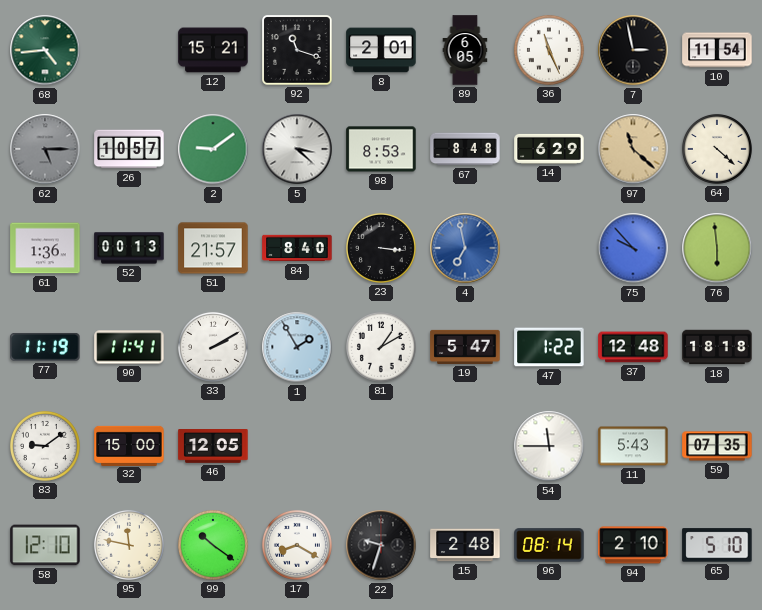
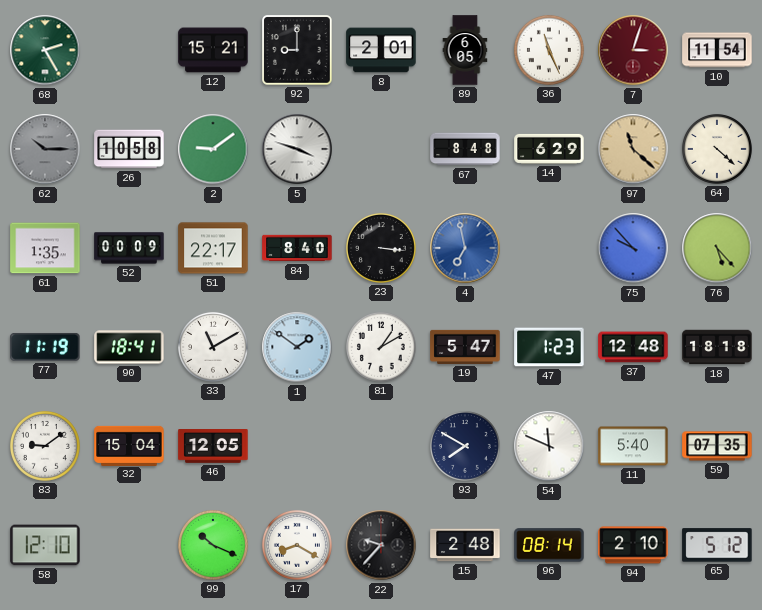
68: 4:44 -> 2:25 (45, 50)
92: 11:18 -> 9:00 (298, 51)
7: 2:58 -> 3:03 (633, 50)
7 dial: black -> burgundy (633, 50)
62: 5:15 -> 10:15 (45, 149)
26: 10:57 -> 10:58 (129, 149)
5: 3:22 -> 3:48 (297, 149)
98: 8:53 -> none (381, 149)
61: 1:36 -> 1:35 (45, 248)
52: 00:13 -> 00:09 (129, 248)
51: 21:57 -> 22:17 (213, 248)
76: 5:59 -> 5:23 (717, 248)
90: 11:41 -> 18:41 (129, 347)
33: 2:10 -> 11:10 (213, 347)
1: 1:55 -> 1:51 (297, 347)
47: 1:22 -> 1:23 (549, 347)
32: 15:00 -> 15:04 (129, 445)
93: none -> 7:50 (465, 446)
54: 11:45 -> 11:49 (549, 446)
11: 5:43 -> 5:40 (633, 446)
95: 11:47 -> none (129, 545)
99: 10:21 -> 10:19 (213, 545)
22: 9:33 -> 9:37 (381, 545)
65: 5:10 -> 5:12 (717, 545)
